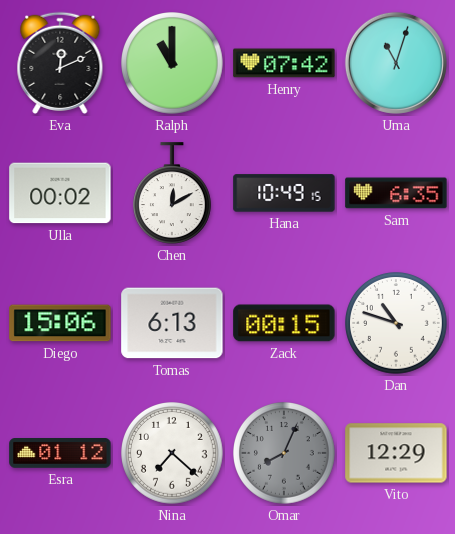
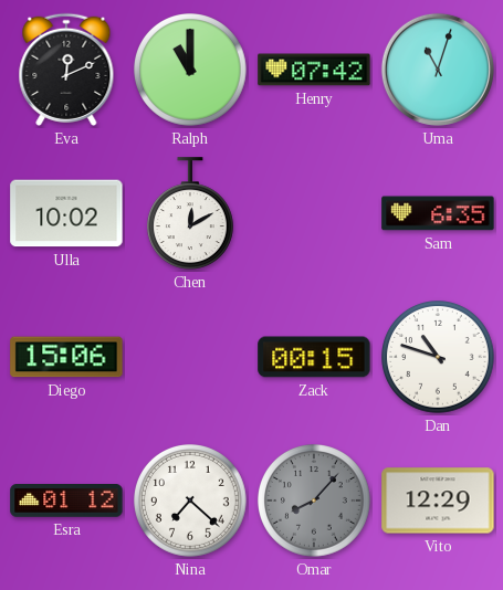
Ulla: 00:02 -> 10:02 (66, 213)
Hana: 10:49 -> none (284, 193)
Tomas: 6:13 -> none (172, 323)
Omar: 8:04 -> 8:07 (315, 502)
